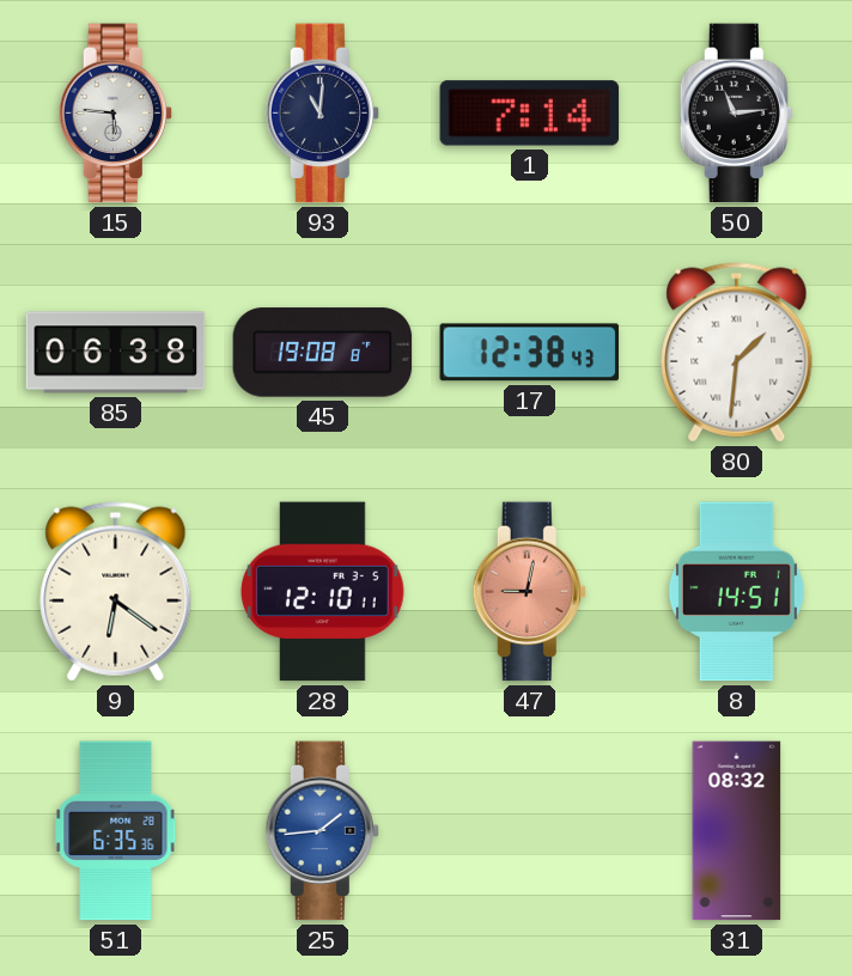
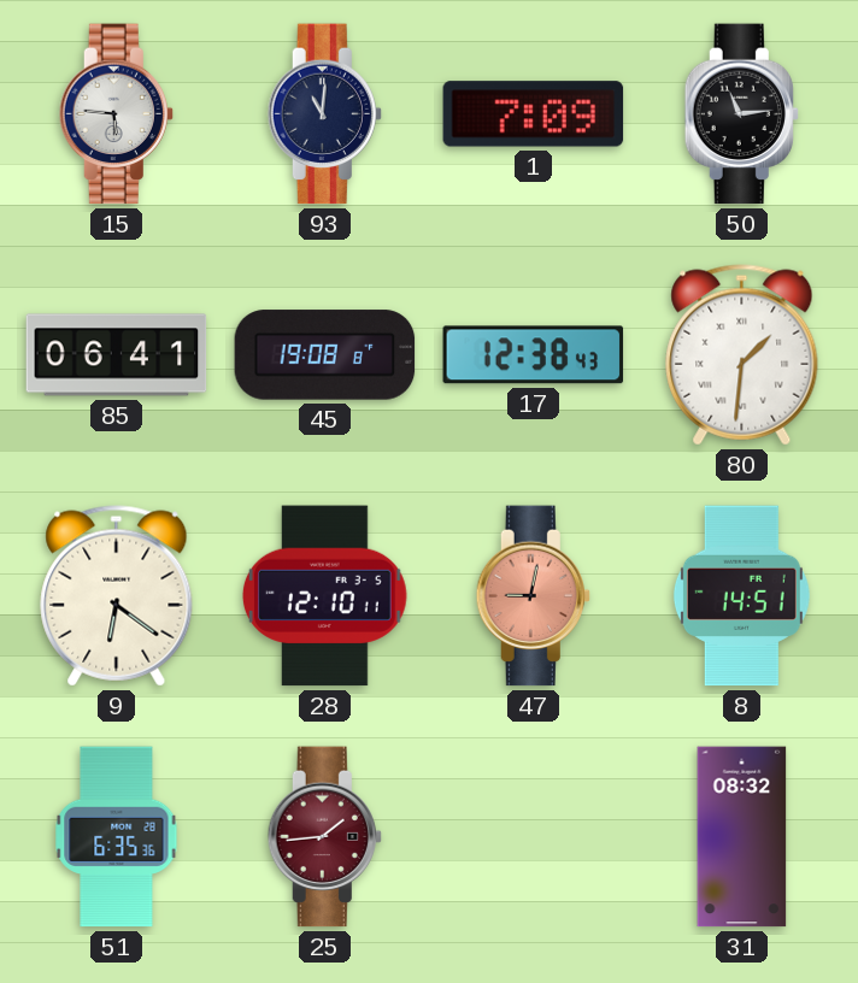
1: 7:14 -> 7:09 (534, 114)
85: 06:38 -> 06:41 (117, 355)
25 dial: blue -> burgundy (324, 837)
